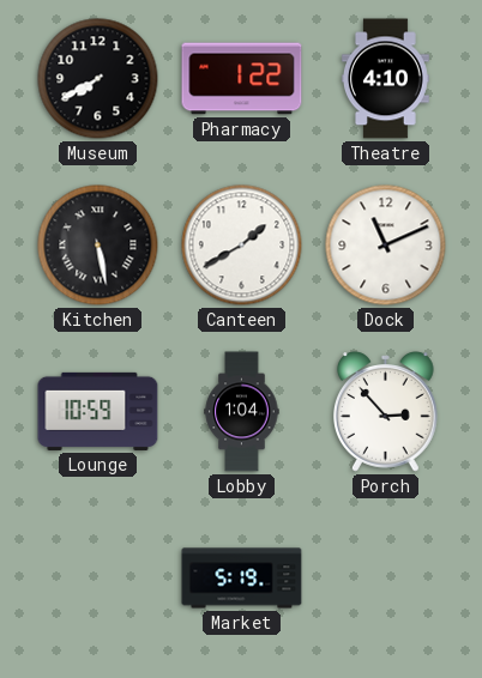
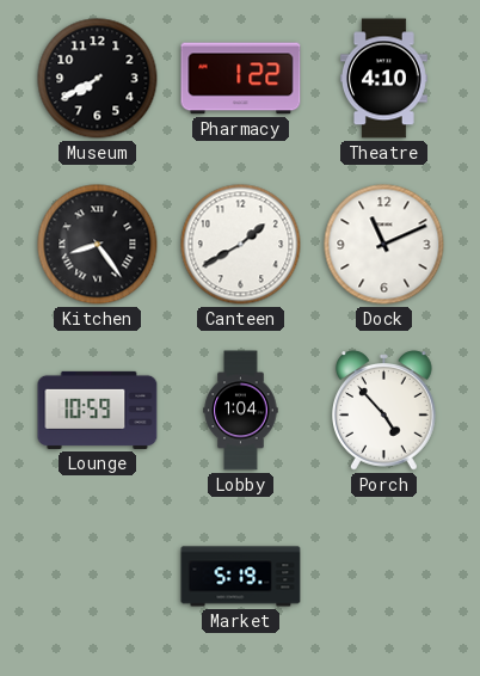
Kitchen: 5:28 -> 8:24 (98, 245)
Porch: 2:53 -> 4:53 (384, 411)
